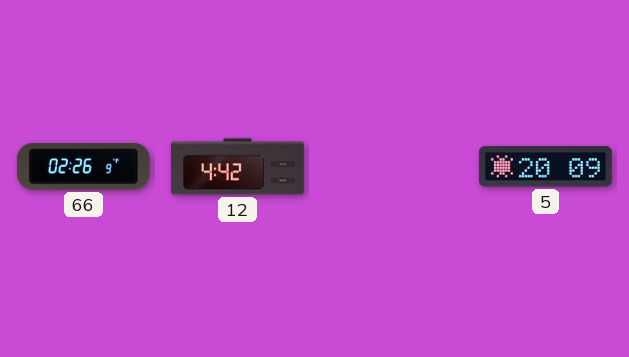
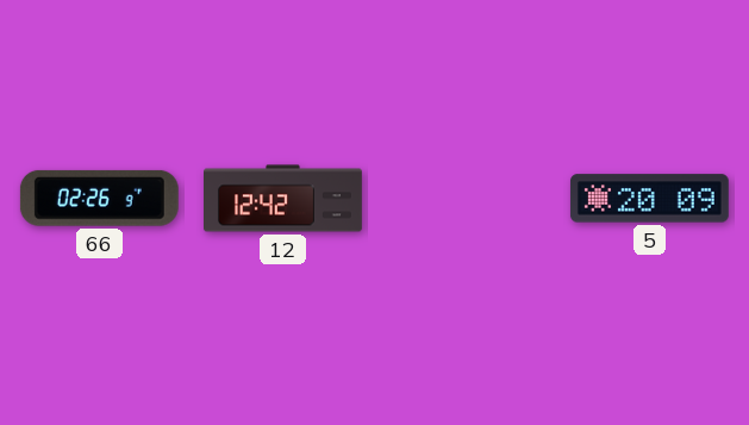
12: 4:42 -> 12:42 (283, 199)
